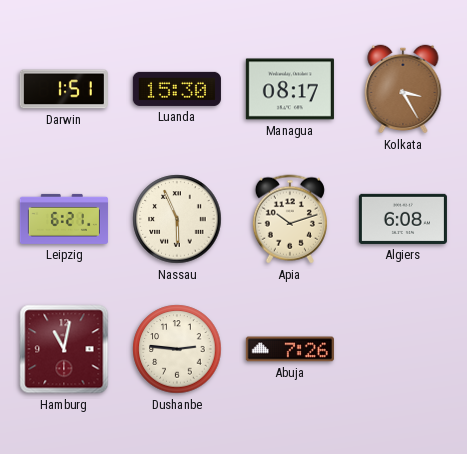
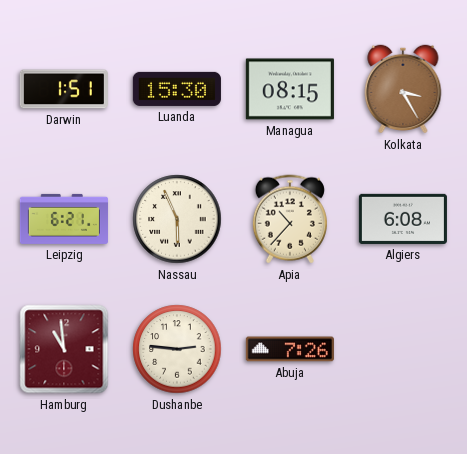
Managua: 08:17 -> 08:15 (290, 89)
Apia: 10:12 -> 10:37 (290, 219)
Hamburg: 11:02 -> 10:59 (64, 349)
